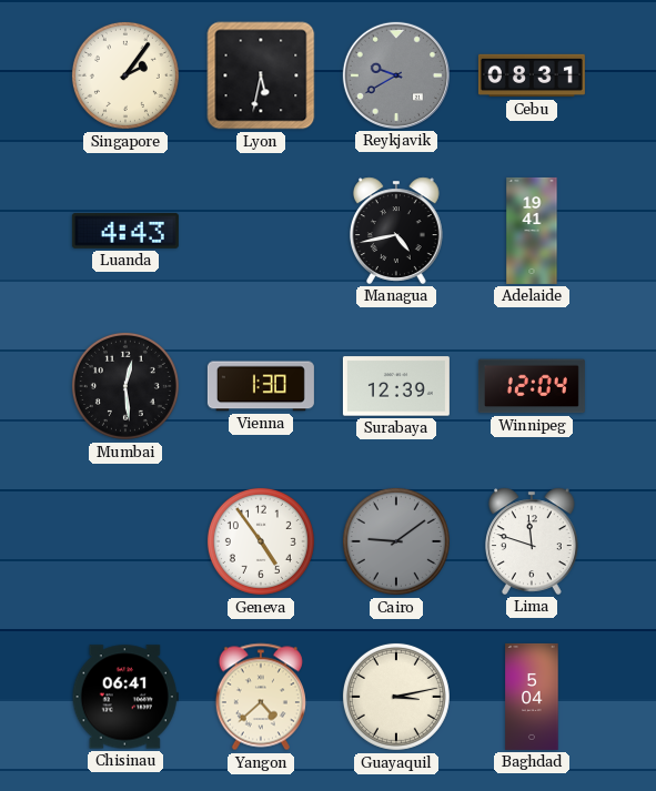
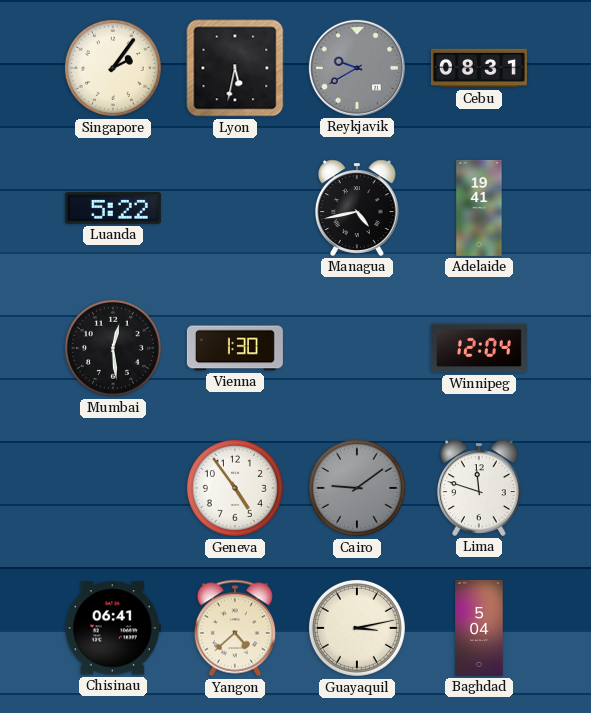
Luanda: 4:43 -> 5:22 (113, 208)
Surabaya: 12:39 -> none (396, 386)
